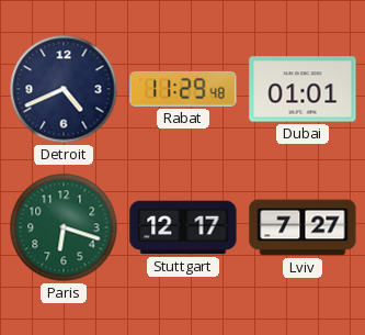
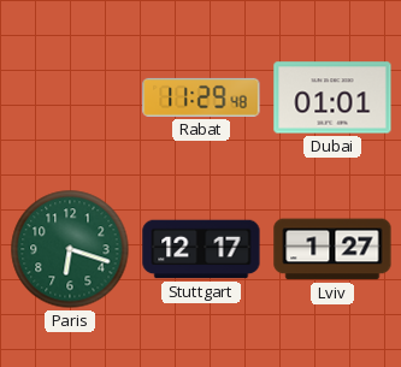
Detroit: 4:41 -> none (64, 89)
Lviv: 7:27 -> 1:27 (332, 249)
